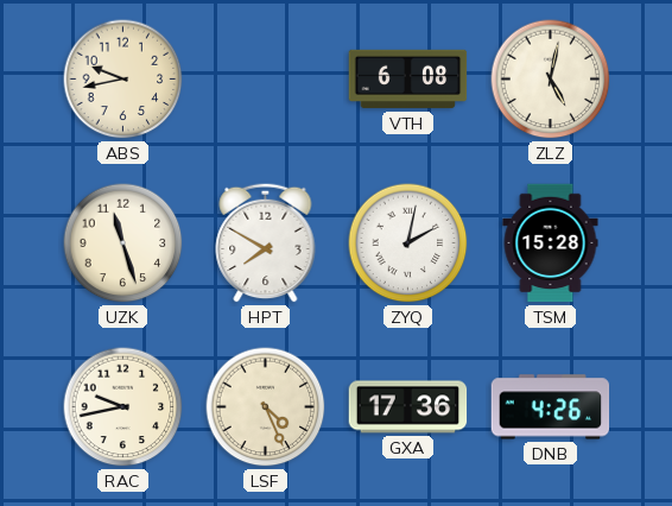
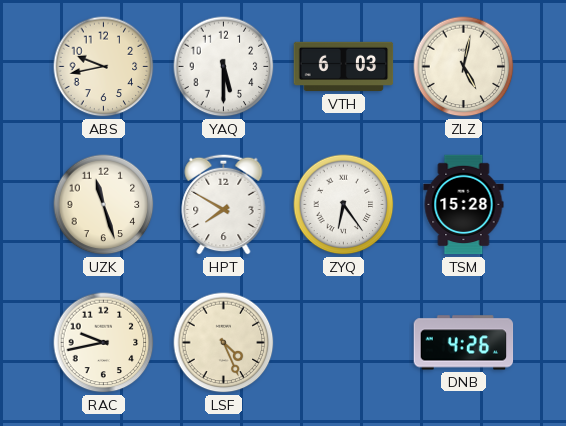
YAQ: none -> 5:30 (224, 67)
VTH: 6:08 -> 6:03 (344, 67)
ZYQ: 2:02 -> 6:24 (344, 205)
GXA: 17:36 -> none (408, 407)
